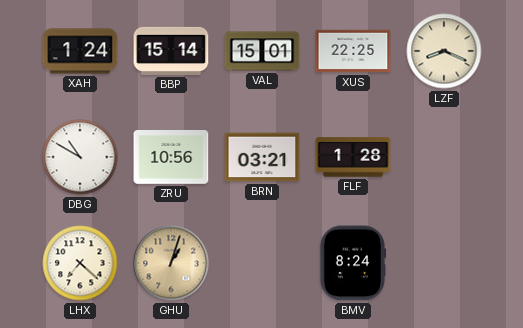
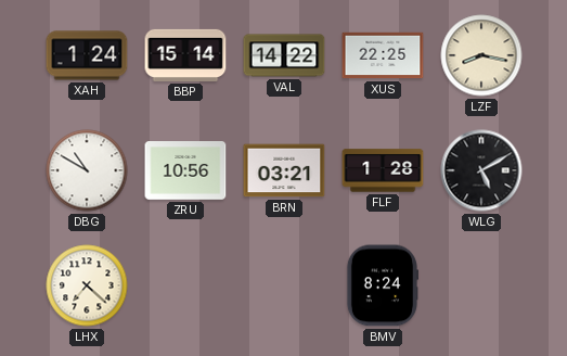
VAL: 15:01 -> 14:22 (284, 55)
LZF: 8:19 -> 8:17 (481, 55)
WLG: none -> 5:10 (481, 170)
GHU: 1:03 -> none (171, 263)
